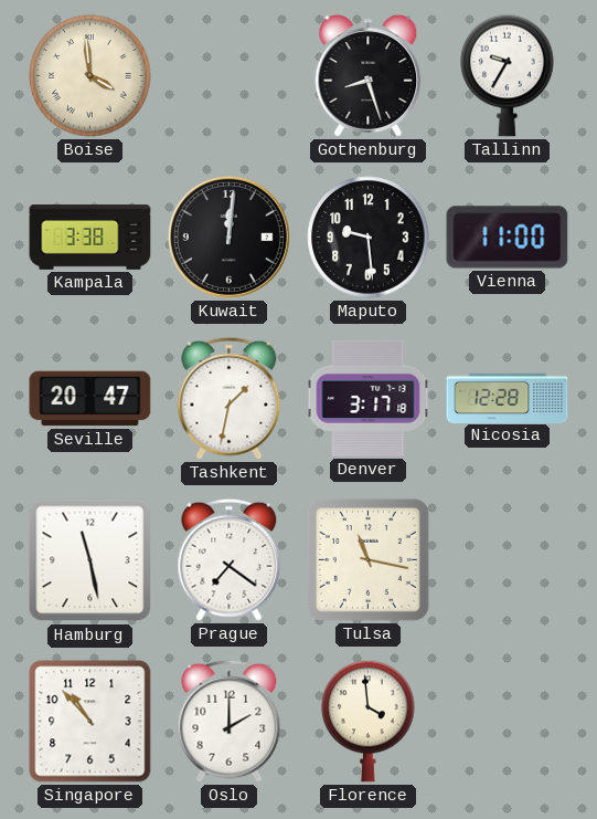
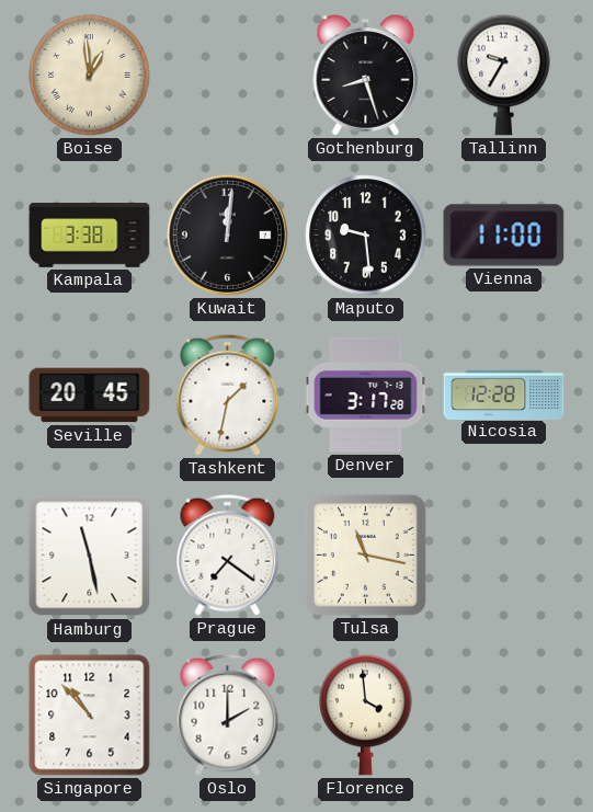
Boise: 3:59 -> 12:59 (90, 76)
Seville: 20:47 -> 20:45 (90, 396)
Denver: 3:17:18 -> 3:17:28 (366, 394)
